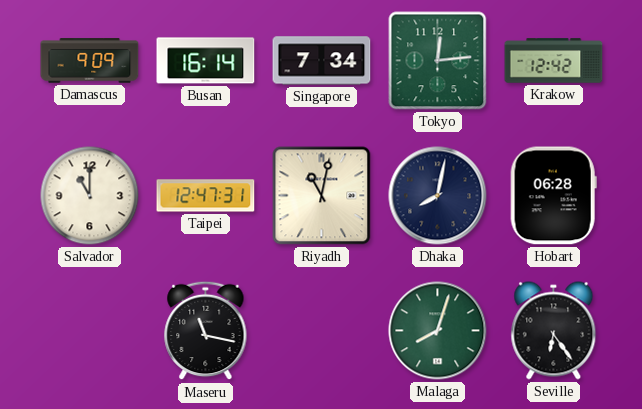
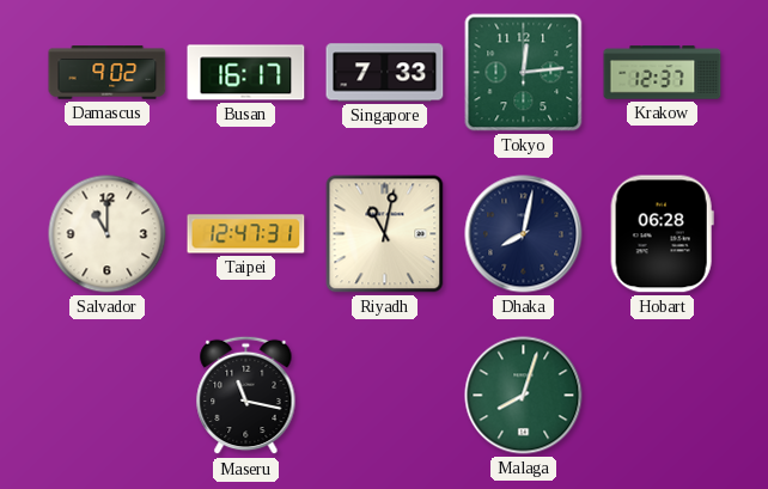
Damascus: 9:09 -> 9:02 (108, 73)
Busan: 16:14 -> 16:17 (246, 73)
Singapore: 7:34 -> 7:33 (385, 73)
Krakow: 12:42 -> 12:37 (663, 73)
Seville: 6:24 -> none (554, 331)
